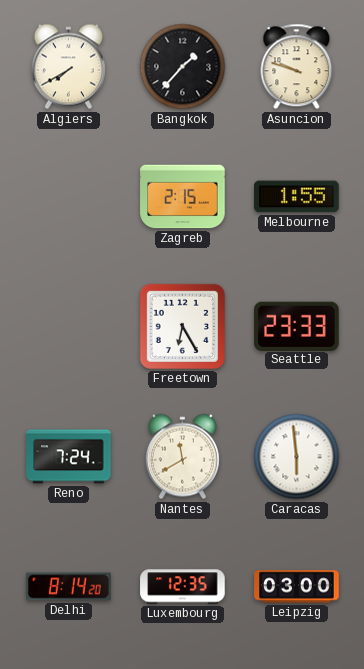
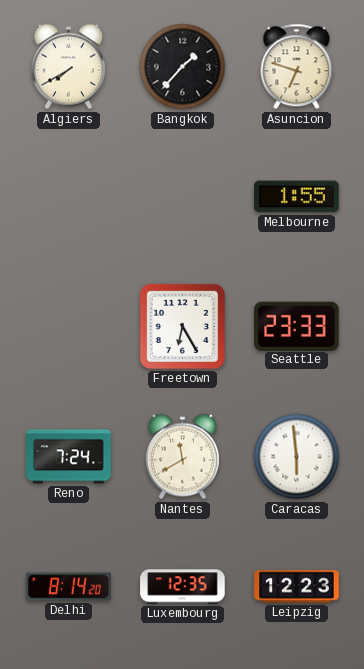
Asuncion: 9:48 -> 6:48 (297, 67)
Zagreb: 2:15 -> none (183, 197)
Leipzig: 03:00 -> 12:23 (297, 587)
